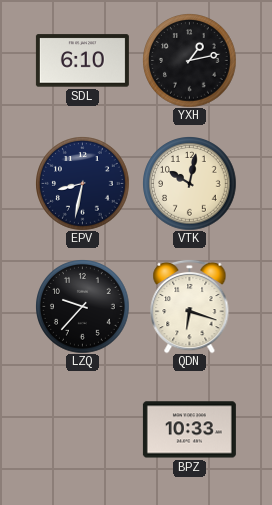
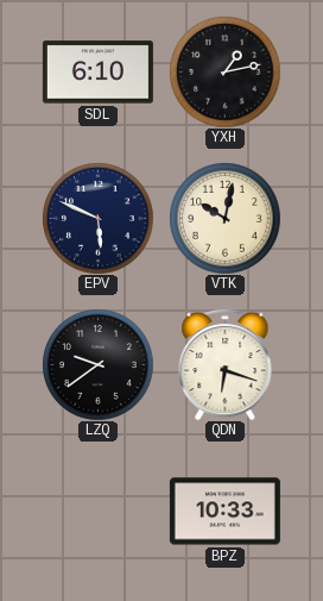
EPV: 8:32 -> 5:49 (97, 218)
LZQ: 9:37 -> 9:39 (97, 364)
